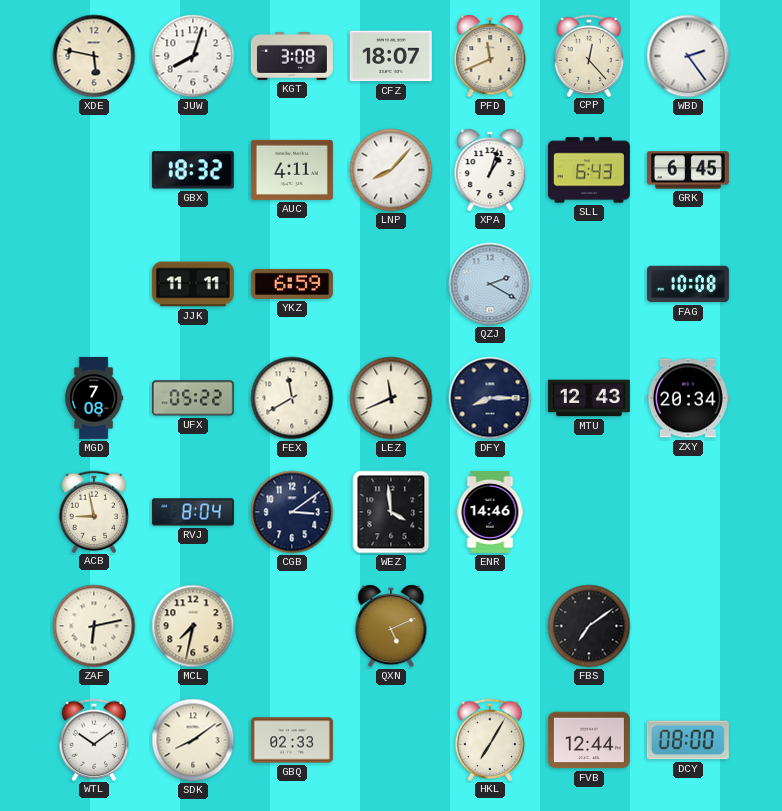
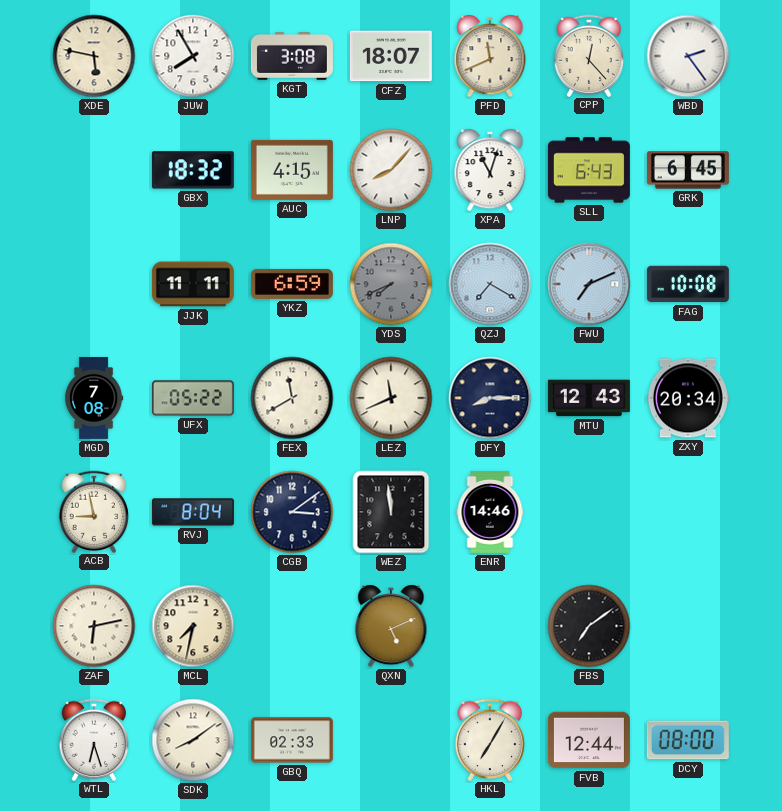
JUW: 8:03 -> 7:55 (193, 56)
AUC: 4:11 -> 4:15 (292, 170)
XPA: 1:03 -> 11:03 (490, 170)
YDS: none -> 7:41 (391, 284)
QZJ: 2:20 -> 7:20 (490, 284)
FWU: none -> 7:11 (589, 284)
WEZ: 3:59 -> 11:59 (391, 512)
WTL: 10:09 -> 6:27 (94, 739)
